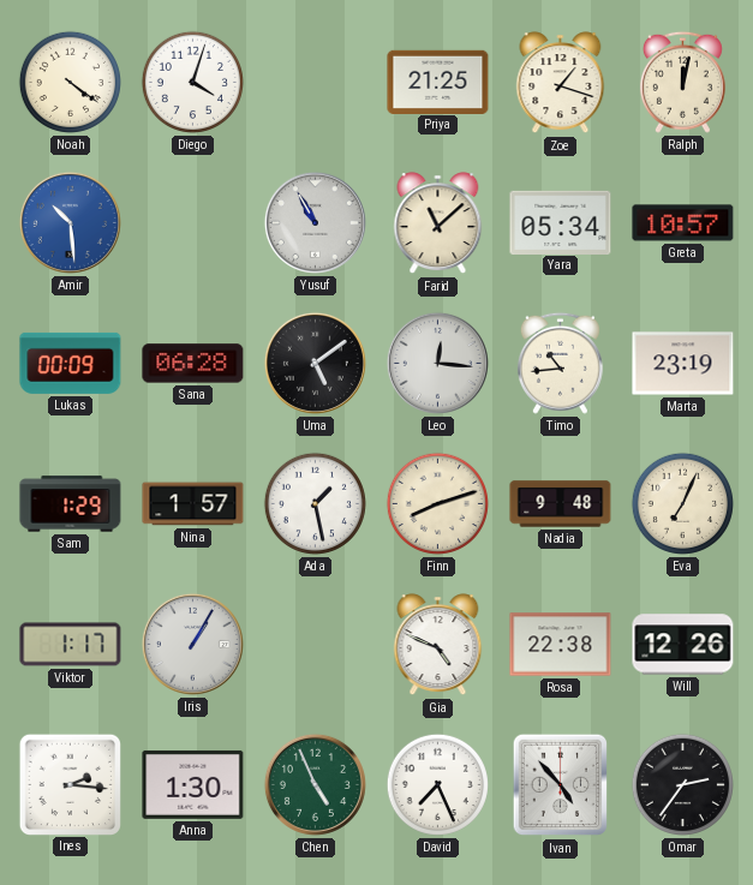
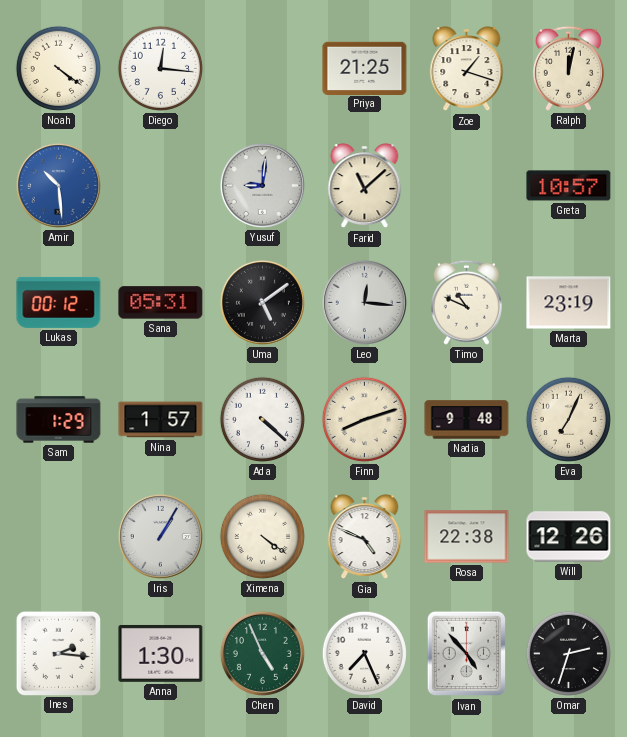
Diego: 4:03 -> 12:16 (160, 68)
Yusuf: 10:55 -> 9:01 (262, 185)
Yara: 05:34 -> none (561, 222)
Lukas: 00:09 -> 00:12 (59, 302)
Sana: 06:28 -> 05:31 (161, 303)
Timo: 10:44 -> 10:49 (466, 302)
Ada: 1:28 -> 4:22 (262, 419)
Viktor: 1:17 -> none (71, 645)
Ximena: none -> 4:21 (262, 536)
Omar: 2:36 -> 2:33 (568, 653)
